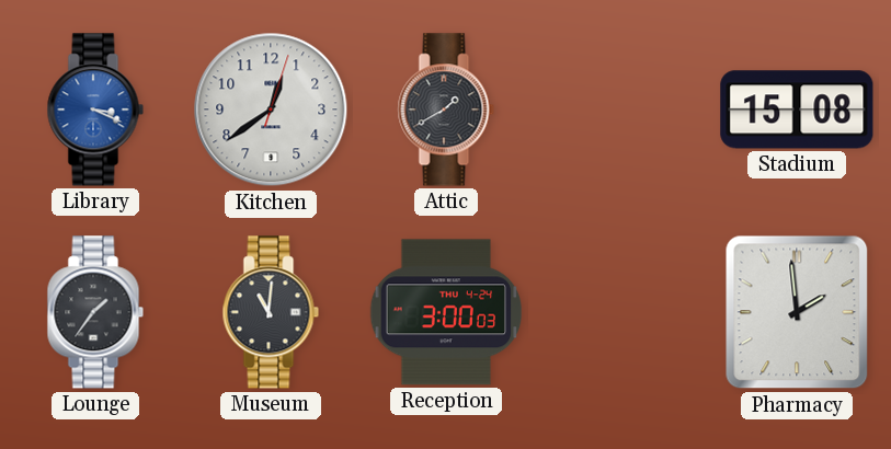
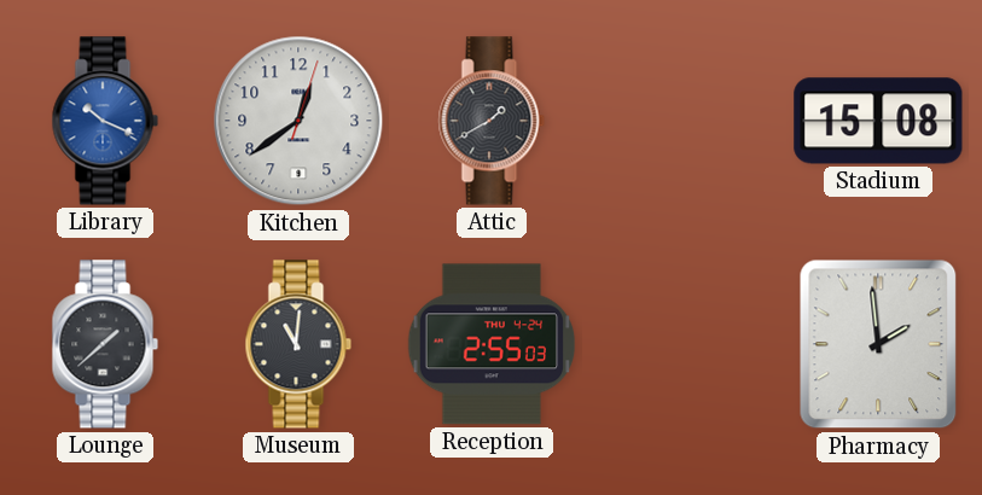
Library: 3:19 -> 10:19 (105, 121)
Lounge: 1:36 -> 1:38 (105, 344)
Reception: 3:00 -> 2:55 (492, 344)
